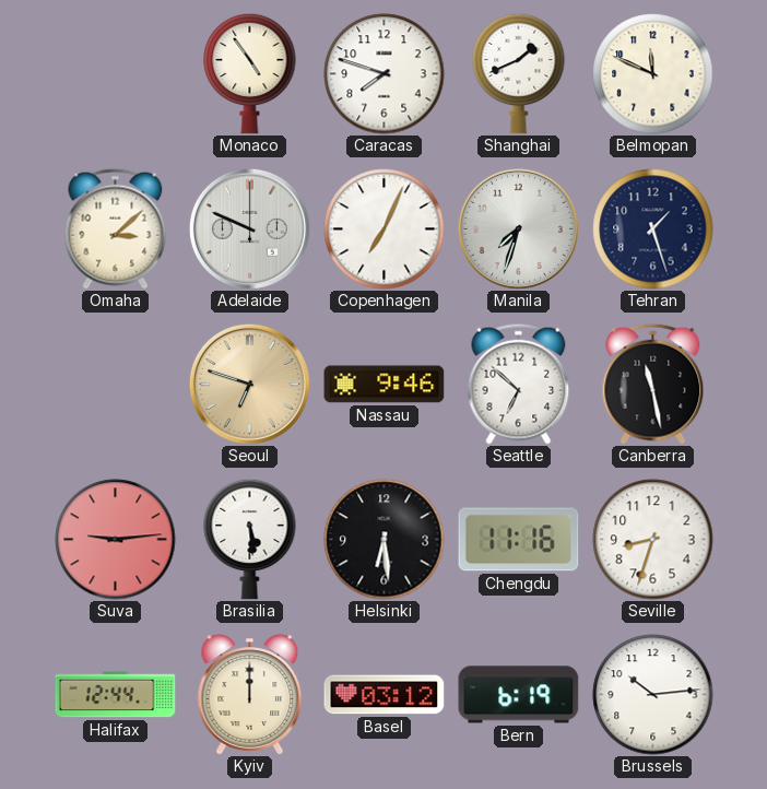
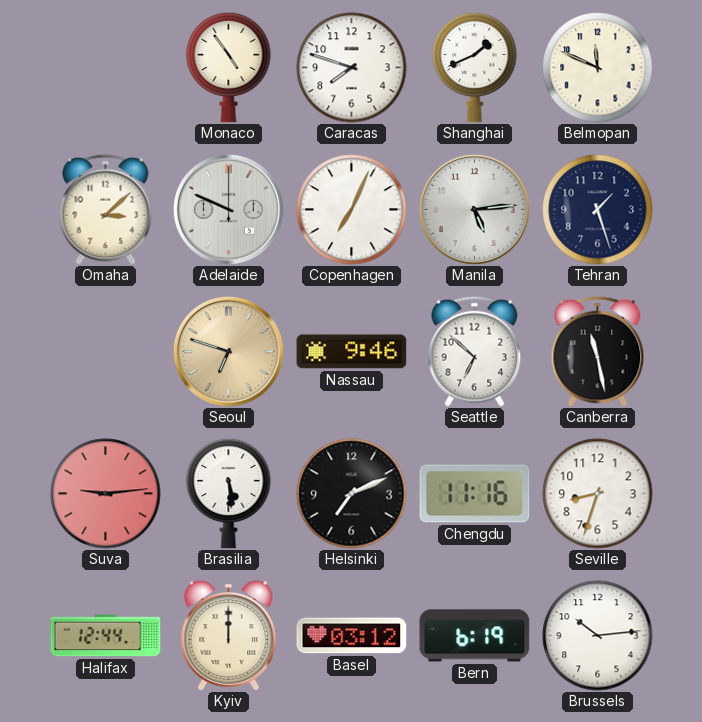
Manila: 7:33 -> 5:14 (474, 209)
Helsinki: 6:29 -> 7:11 (352, 494)
